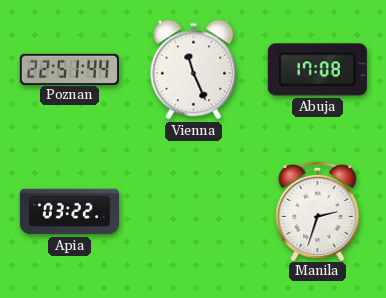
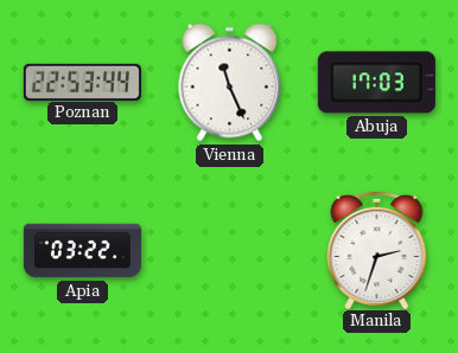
Poznan: 22:51 -> 22:53 (82, 82)
Abuja: 17:08 -> 17:03 (376, 83)
